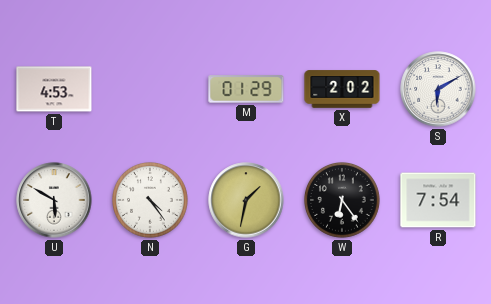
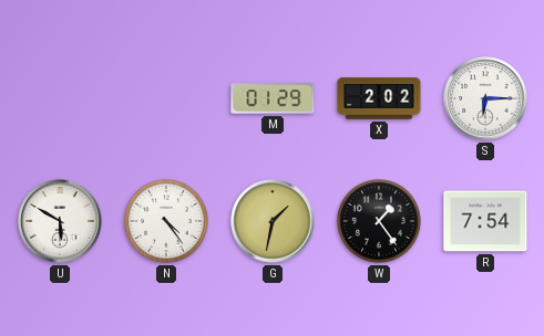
T: 4:53 -> none (54, 89)
S: 6:10 -> 6:15 (485, 98)
W: 6:24 -> 1:24 (380, 222)
